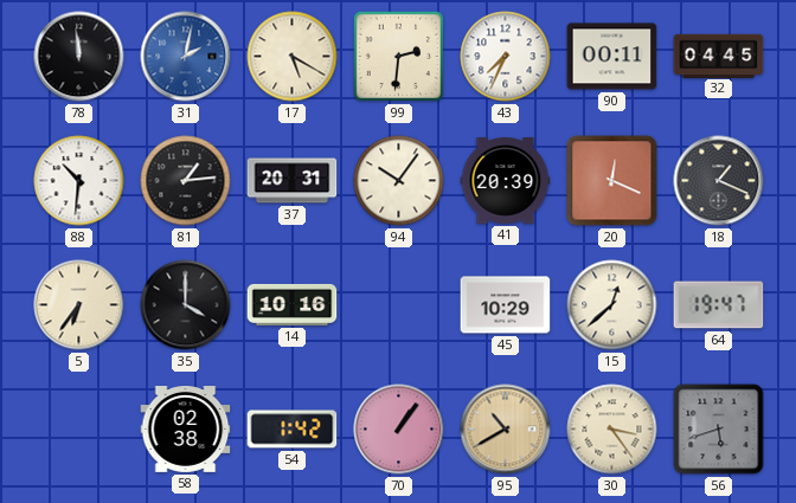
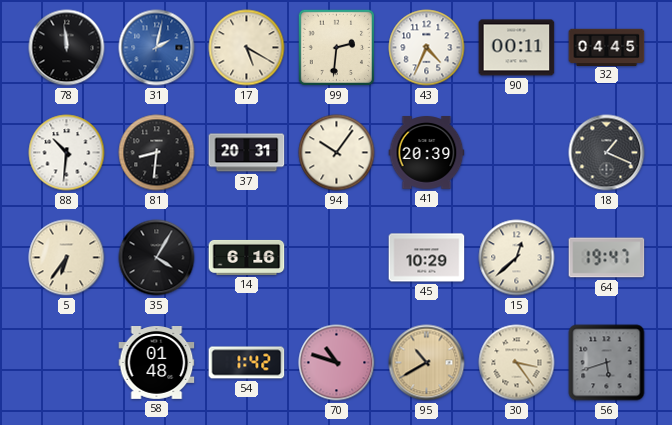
43: 7:34 -> 4:34 (427, 48)
81: 1:14 -> 8:31 (157, 153)
20: 12:19 -> none (612, 181)
35: 4:00 -> 4:05 (157, 258)
14: 10:16 -> 6:16 (247, 257)
58: 02:38 -> 01:48 (157, 363)
70: 1:06 -> 10:48 (337, 363)
